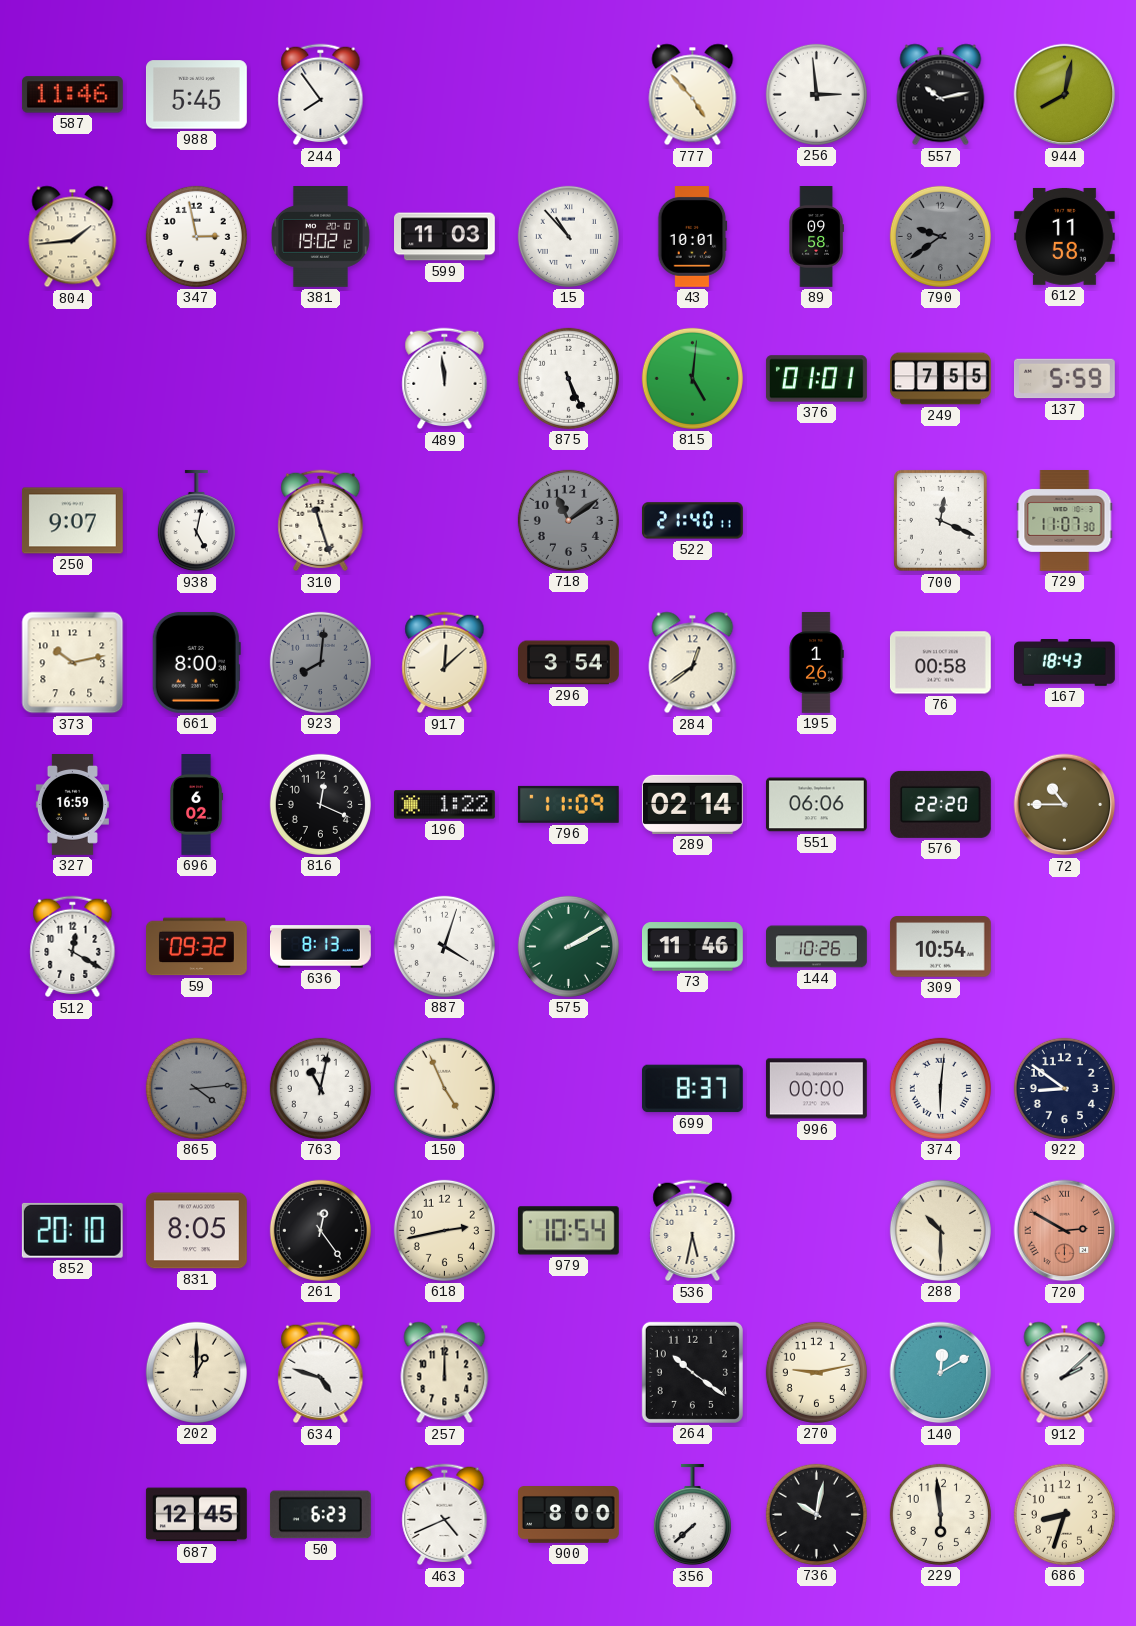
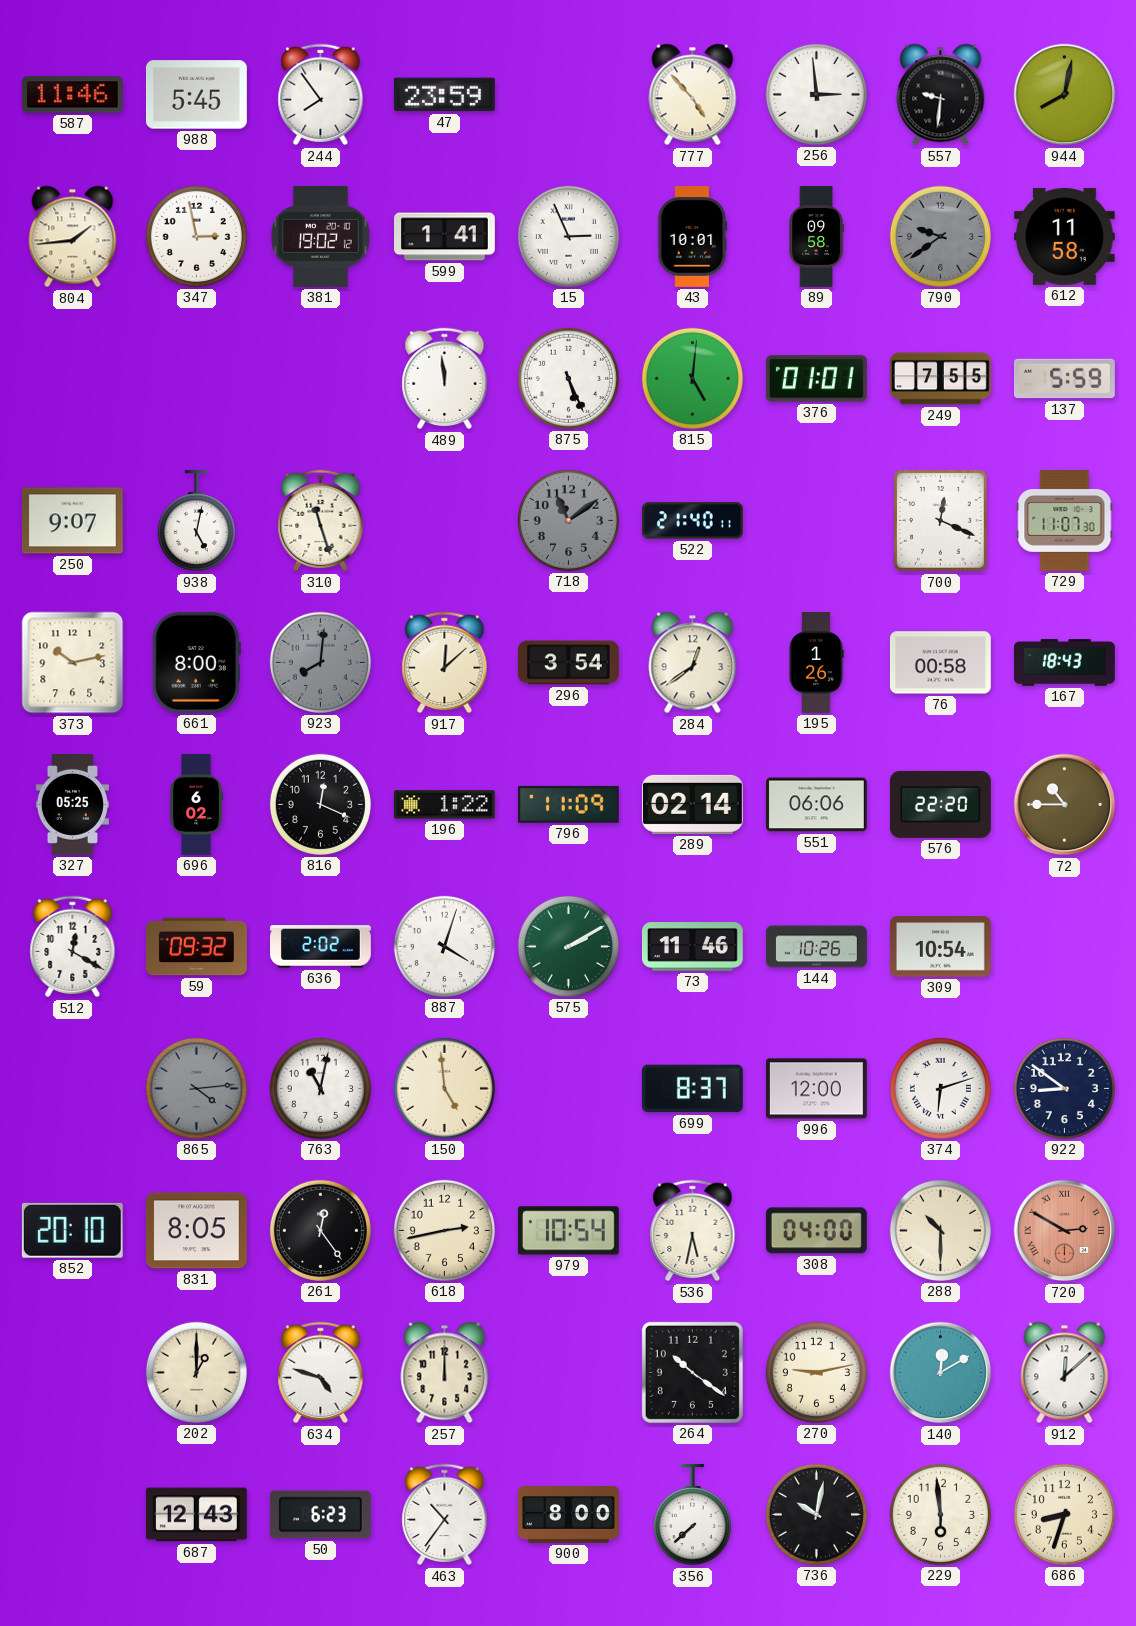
47: none -> 23:59 (444, 95)
557: 10:13 -> 9:31 (941, 95)
599: 11:03 -> 1:41 (445, 237)
15: 10:53 -> 2:56 (568, 236)
327: 16:59 -> 05:25 (72, 805)
636: 8:13 -> 2:02 (321, 947)
150: 4:56 -> 4:59 (444, 1088)
996: 00:00 -> 12:00 (816, 1089)
374: 6:01 -> 6:12 (940, 1088)
308: none -> 04:00 (816, 1231)
912: 2:08 -> 12:08 (1065, 1373)
687: 12:45 -> 12:43 (196, 1515)
463: 4:41 -> 10:36 (445, 1515)
